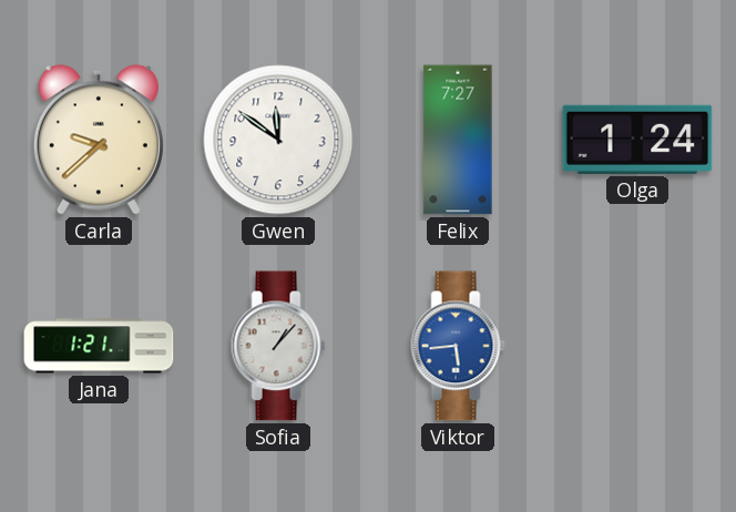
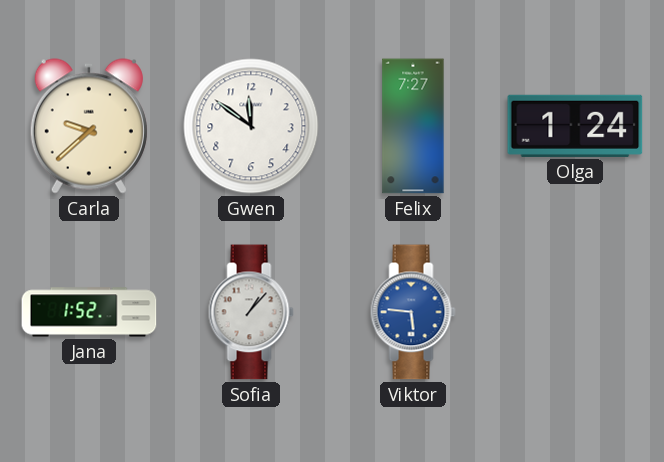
Jana: 1:21 -> 1:52 (89, 312)
Viktor: 5:44 -> 5:46 (413, 312)
